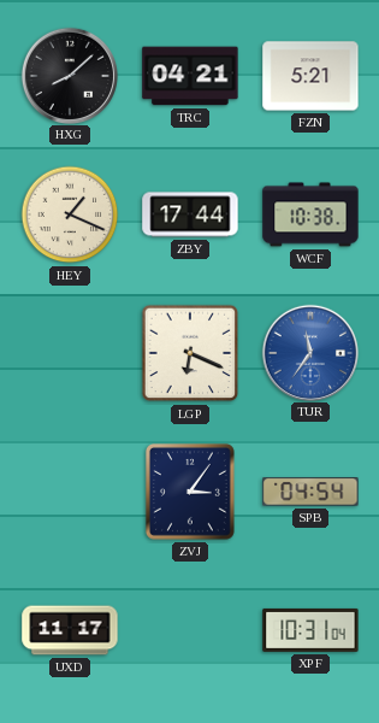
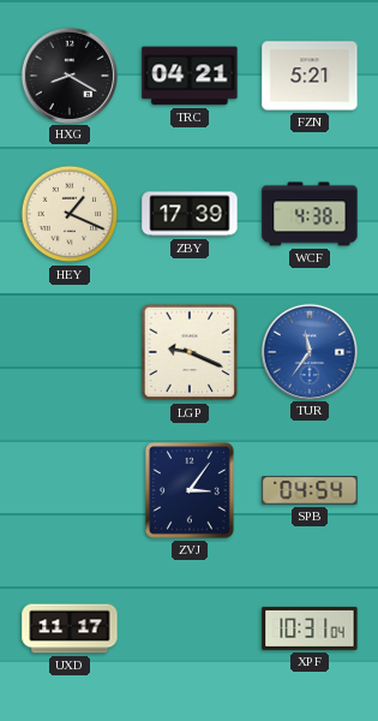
HXG: 8:08 -> 8:20 (68, 75)
ZBY: 17:44 -> 17:39 (190, 214)
WCF: 10:38 -> 4:38 (310, 214)
LGP: 6:19 -> 9:19 (190, 352)
